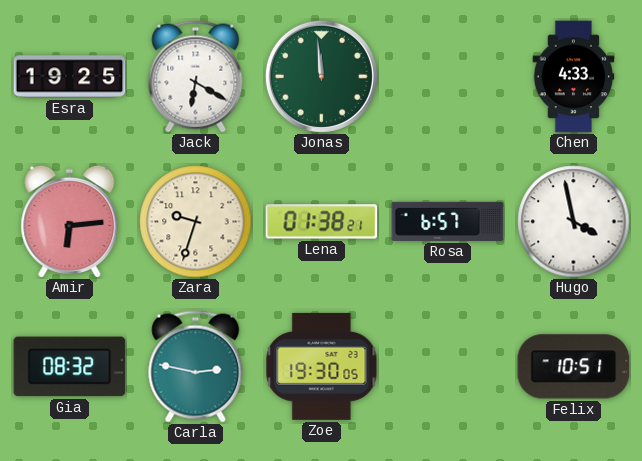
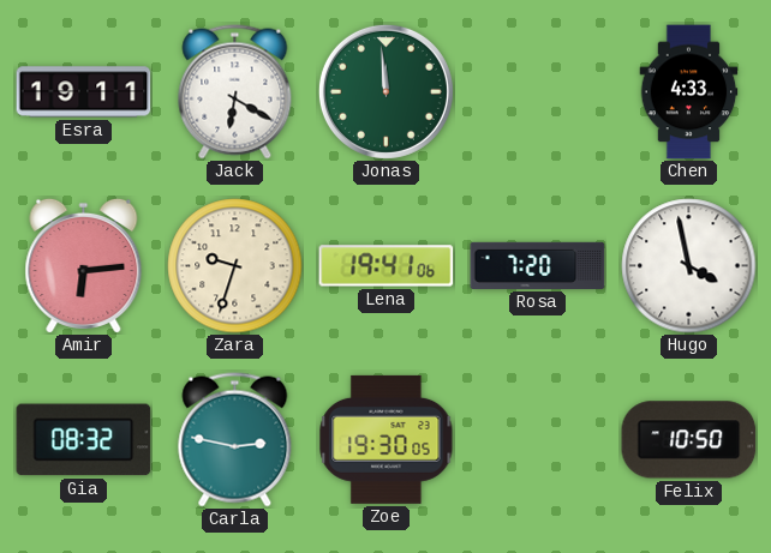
Esra: 19:25 -> 19:11 (84, 92)
Lena: 01:38 -> 19:41 (387, 266)
Rosa: 6:57 -> 7:20 (538, 265)
Felix: 10:51 -> 10:50 (689, 440)
